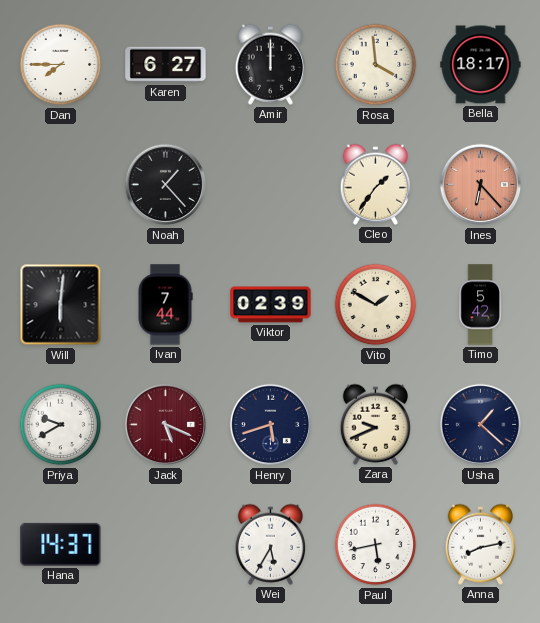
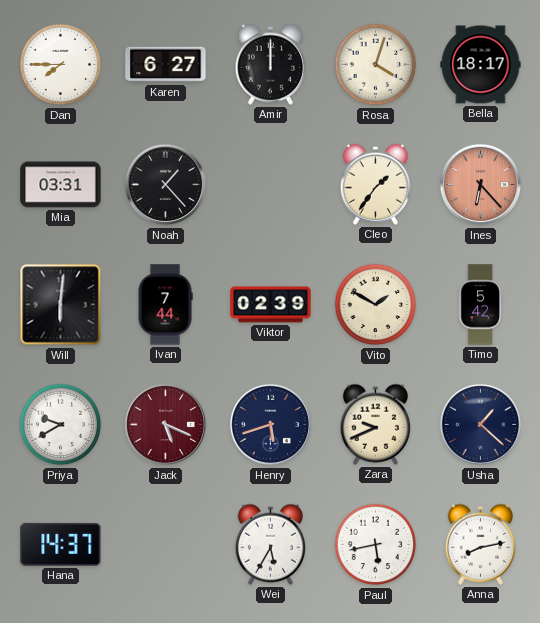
Rosa: 3:59 -> 4:03 (376, 65)
Mia: none -> 03:31 (61, 185)
